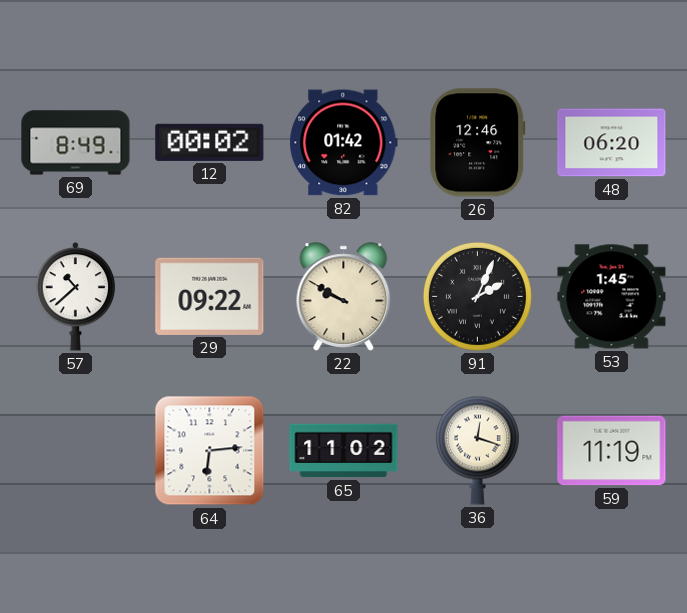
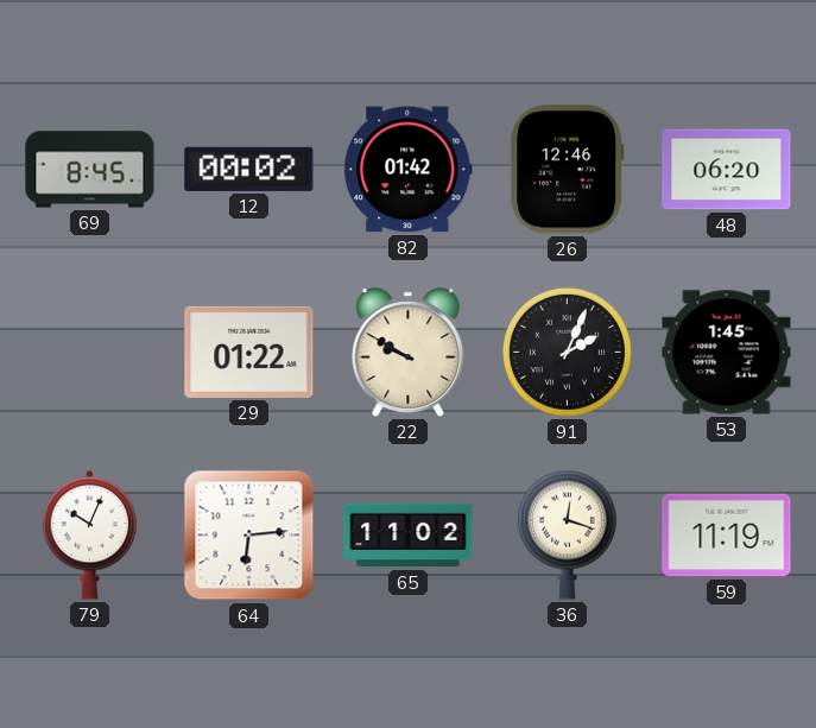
69: 8:49 -> 8:45 (90, 170)
57: 10:38 -> none (76, 297)
29: 09:22 -> 01:22 (249, 352)
79: none -> 10:04 (90, 536)
